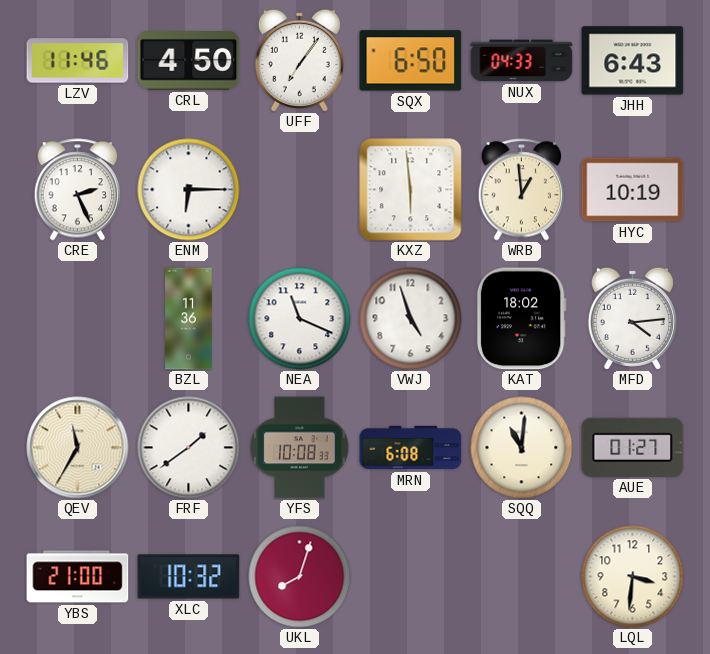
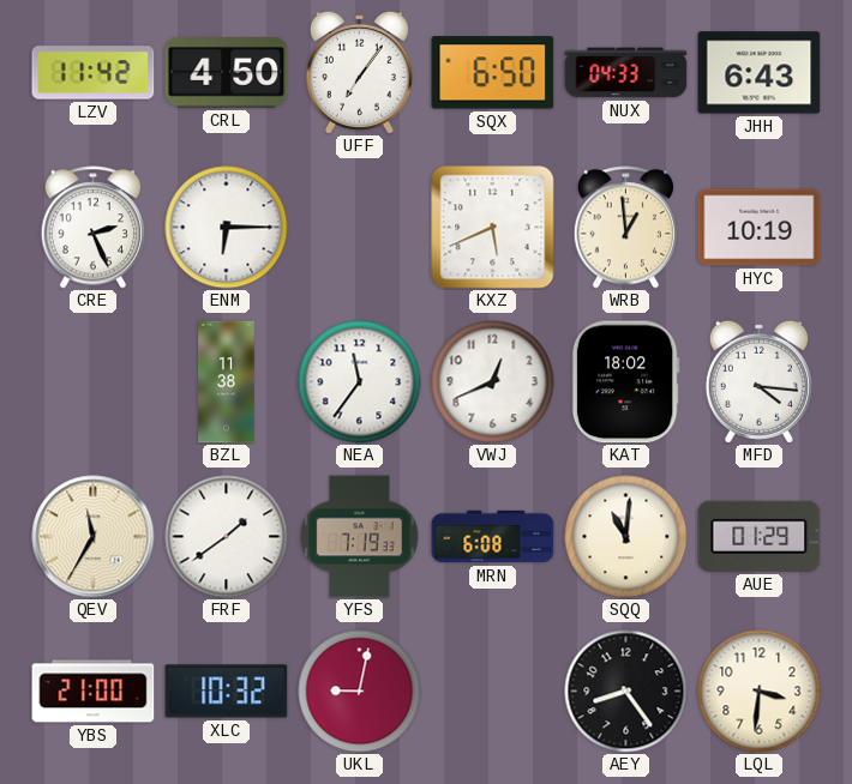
LZV: 11:46 -> 11:42 (94, 73)
KXZ: 5:59 -> 5:41 (493, 228)
BZL: 11:36 -> 11:38 (227, 382)
NEA: 11:19 -> 11:36 (360, 382)
VWJ: 4:57 -> 12:41 (493, 382)
MFD: 4:14 -> 4:16 (758, 381)
YFS: 10:08 -> 7:19 (360, 537)
AUE: 01:27 -> 01:29 (760, 536)
UKL: 8:03 -> 9:02 (360, 692)
AEY: none -> 8:24 (626, 692)
